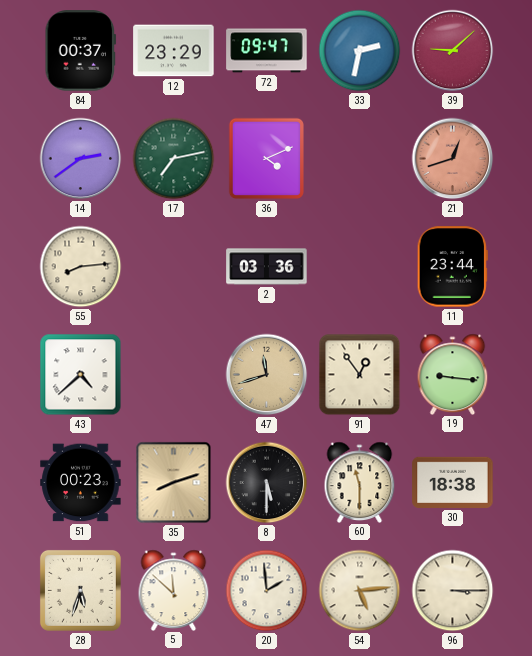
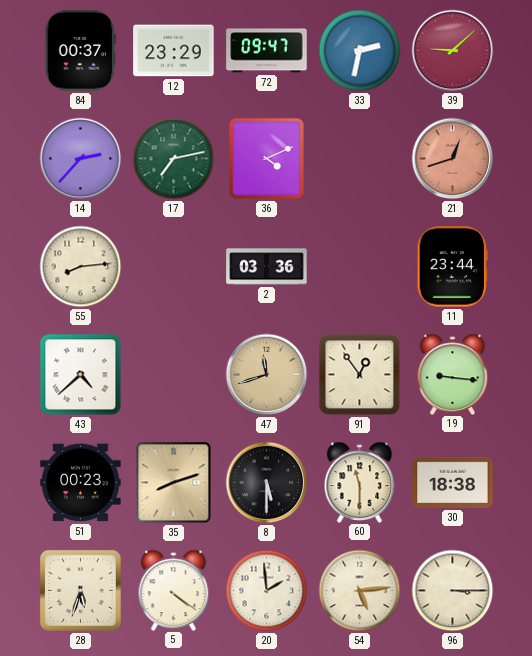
14: 2:39 -> 2:37 (81, 159)
5: 11:52 -> 4:21 (174, 590)
